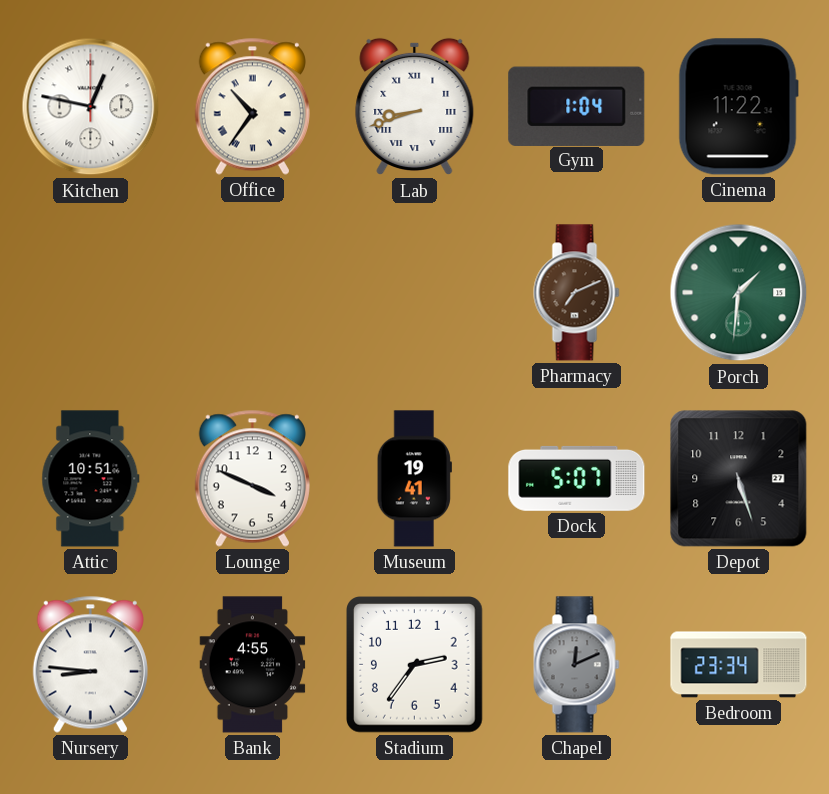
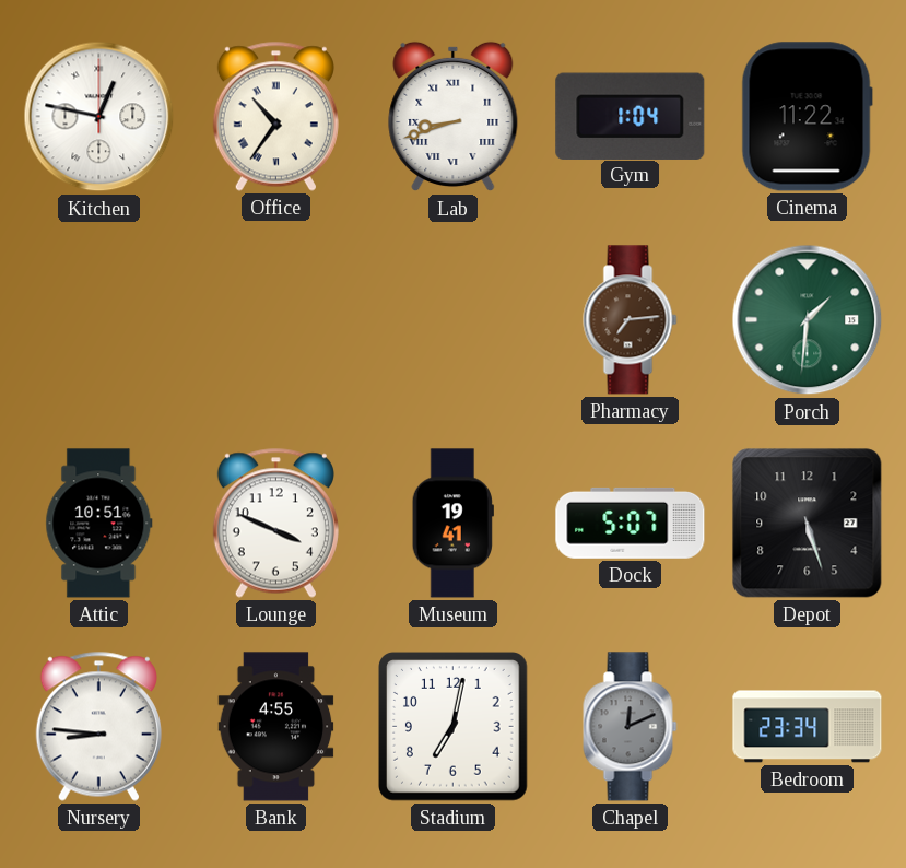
Pharmacy: 7:11 -> 7:14 (631, 320)
Stadium: 2:36 -> 7:02 (454, 727)
